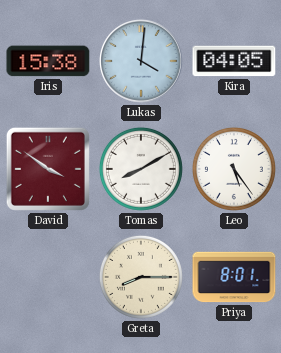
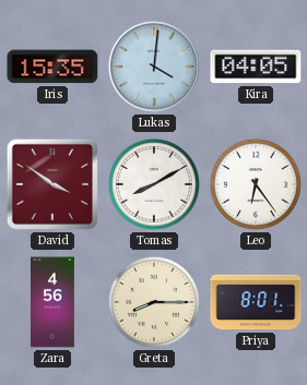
Iris: 15:38 -> 15:35 (52, 67)
Leo: 5:24 -> 6:24 (256, 184)
Zara: none -> 4:56 (54, 302)
